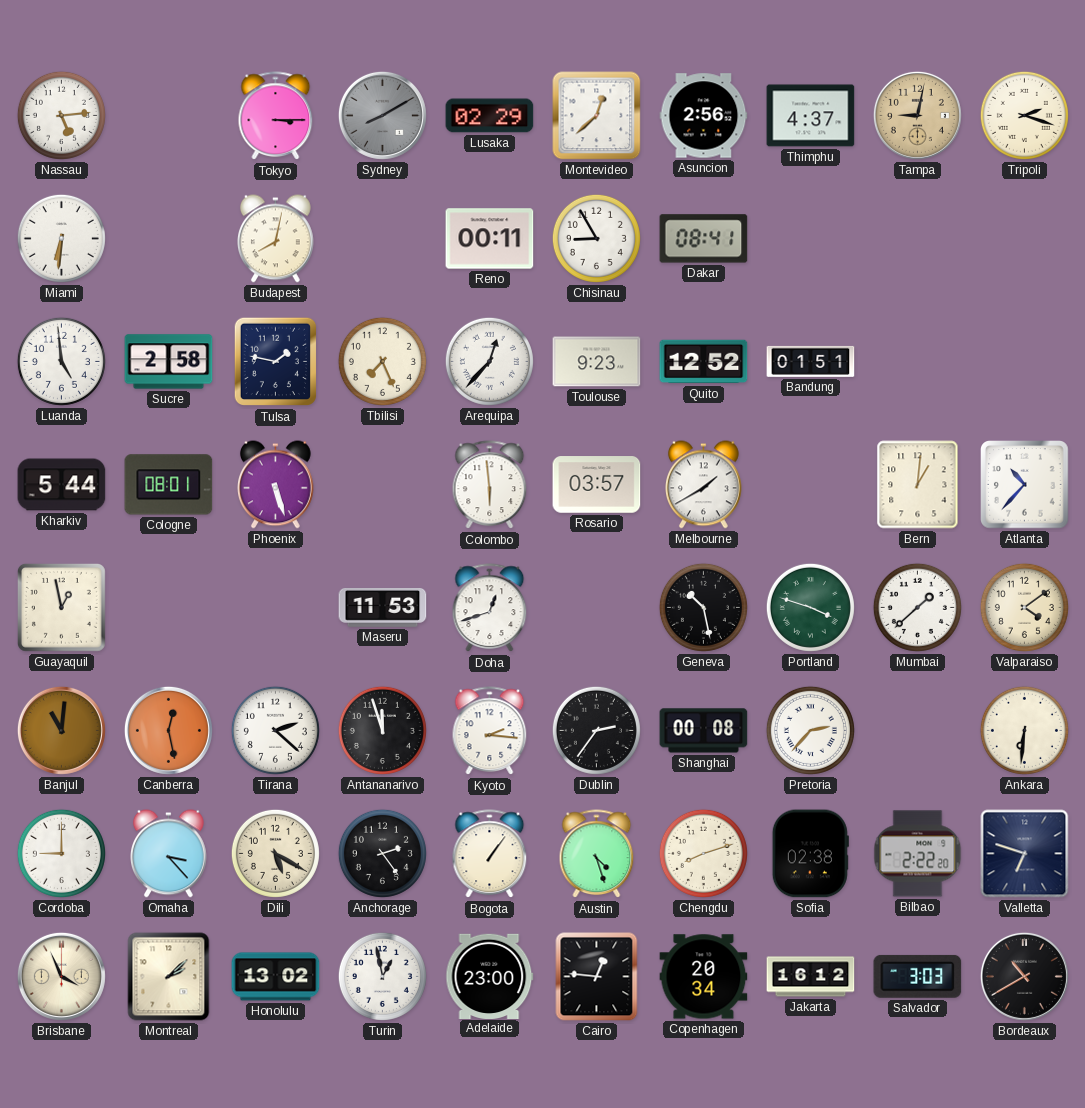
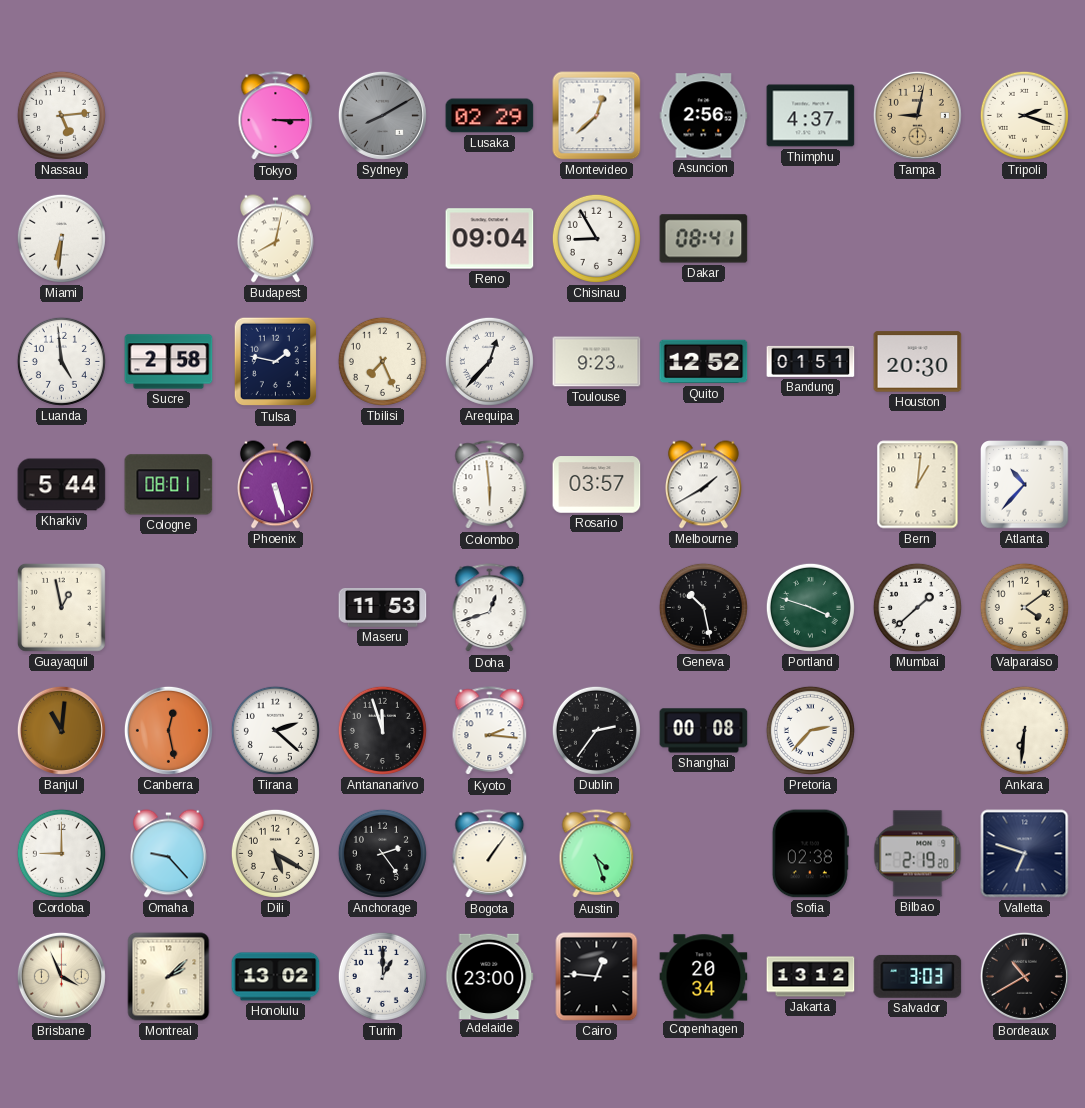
Reno: 00:11 -> 09:04 (490, 239)
Houston: none -> 20:30 (918, 362)
Omaha: 3:23 -> 9:23 (169, 854)
Chengdu: 8:12 -> none (703, 853)
Bilbao: 2:22 -> 2:19 (918, 854)
Turin: 12:58 -> 1:00 (382, 976)
Jakarta: 16:12 -> 13:12 (811, 977)
